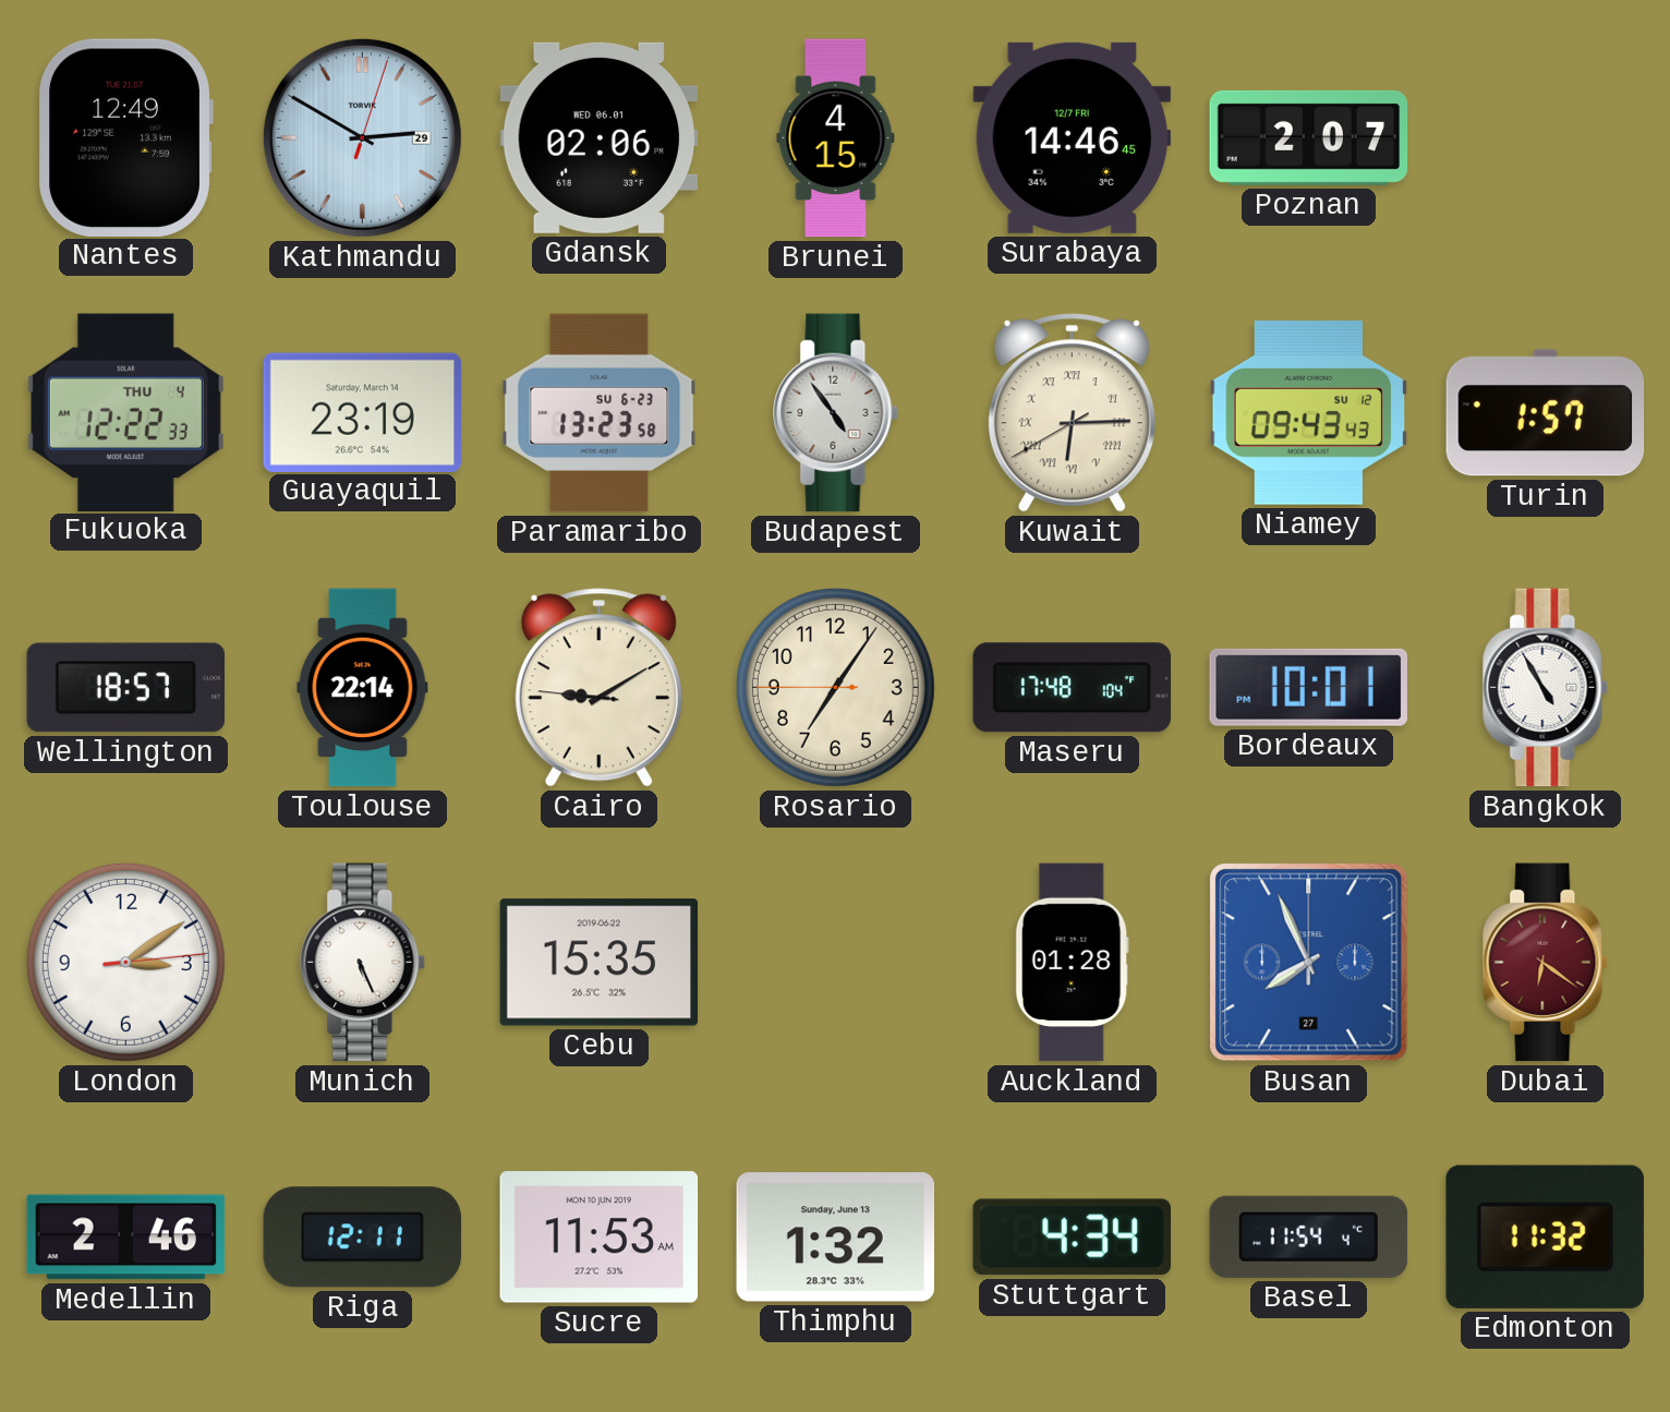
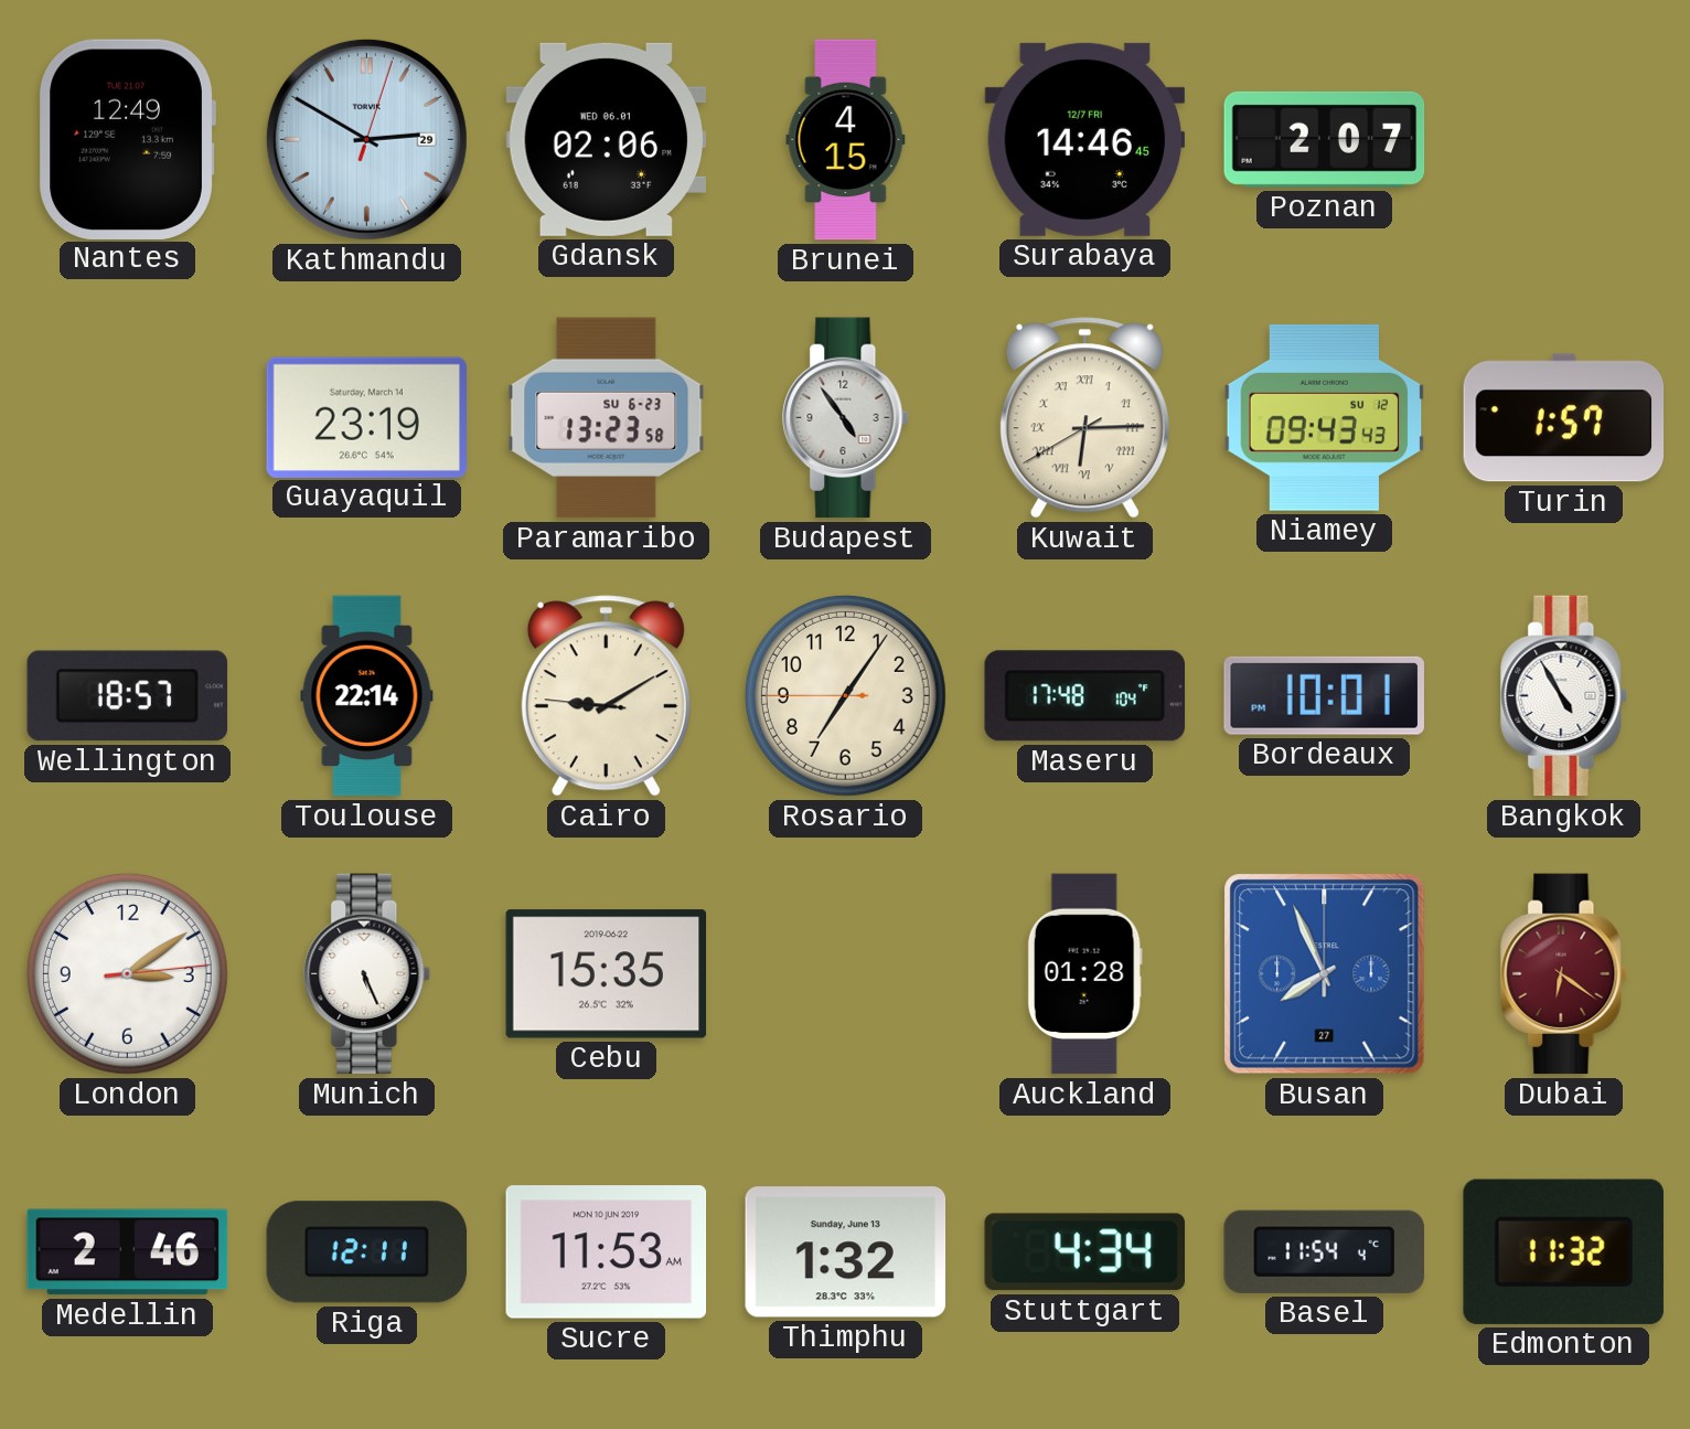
Fukuoka: 12:22 -> none (125, 412)
